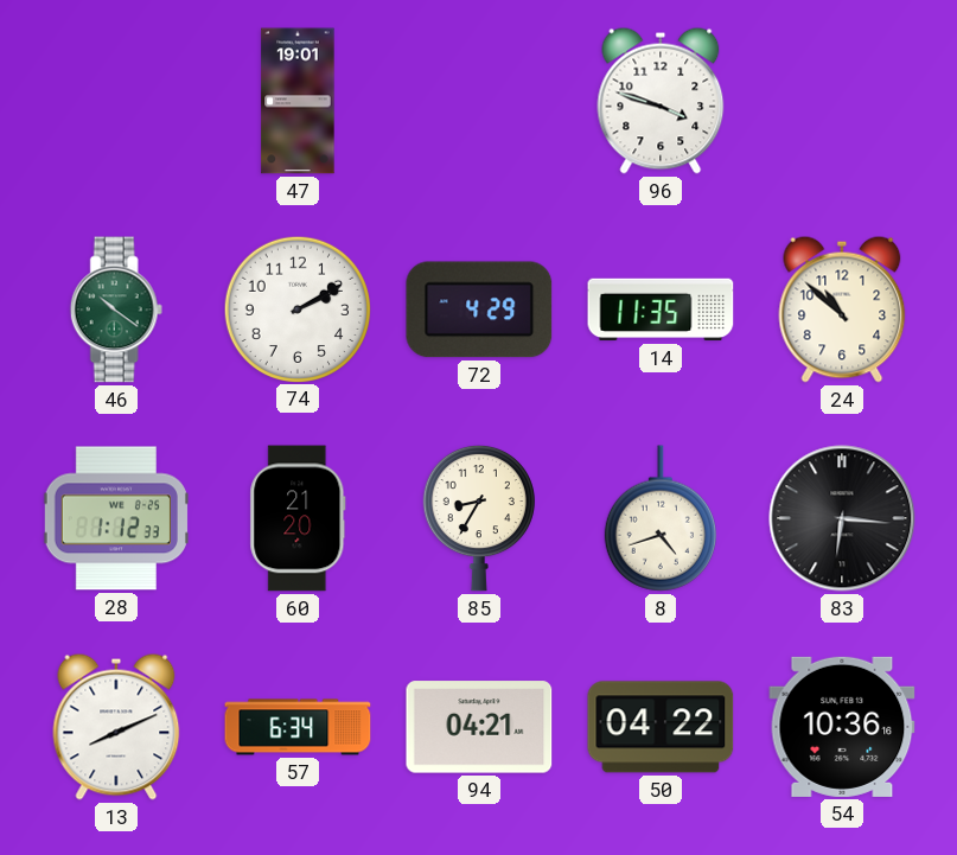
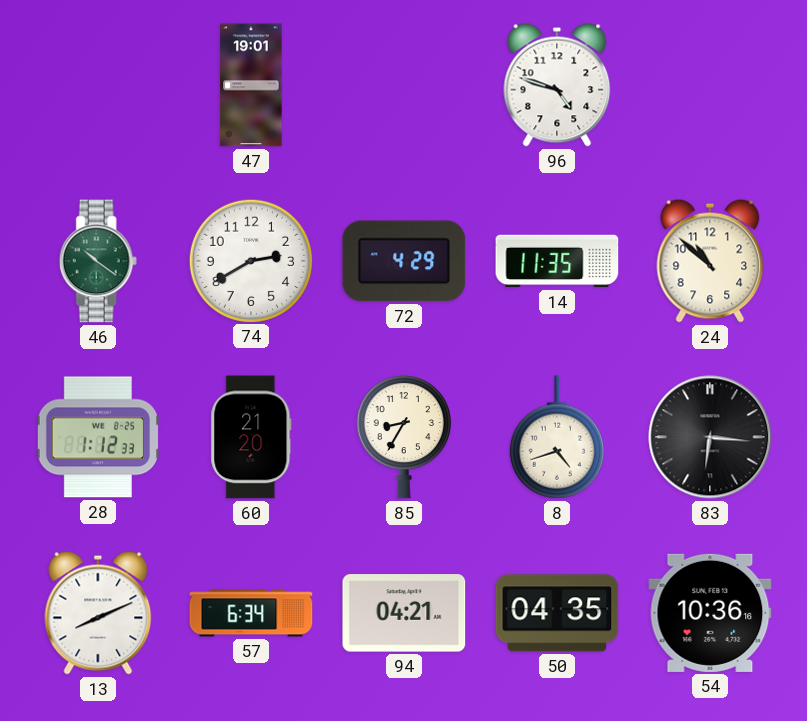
96: 3:48 -> 4:48 (557, 85)
74: 2:10 -> 2:40 (250, 260)
50: 04:22 -> 04:35 (557, 613)
